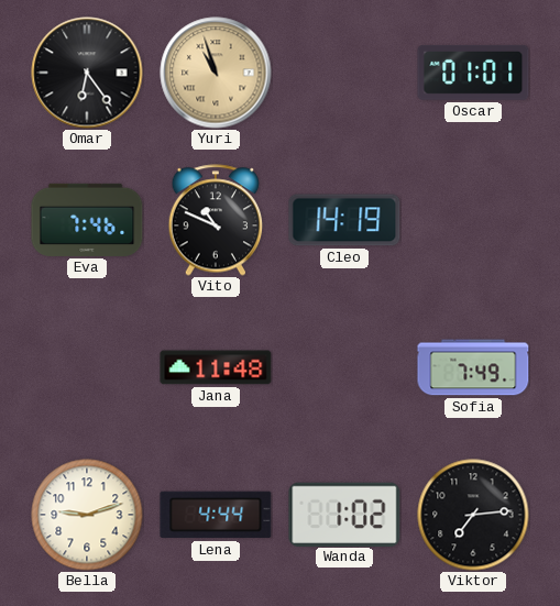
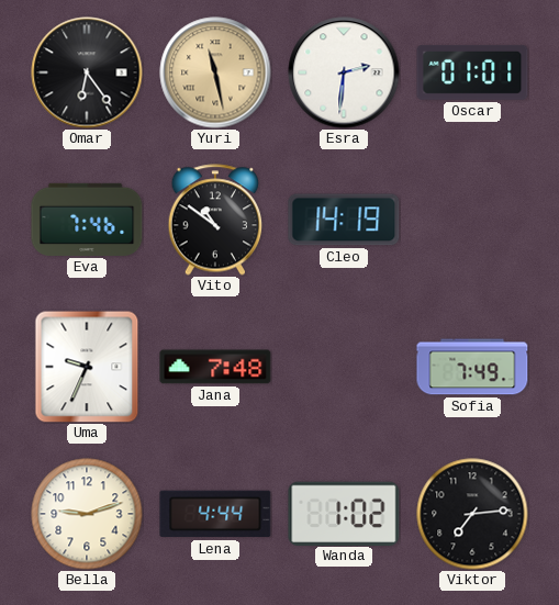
Yuri: 10:57 -> 11:28 (215, 72)
Esra: none -> 2:31 (344, 72)
Vito: 10:49 -> 10:51 (215, 220)
Uma: none -> 9:34 (87, 367)
Jana: 11:48 -> 7:48 (215, 367)
